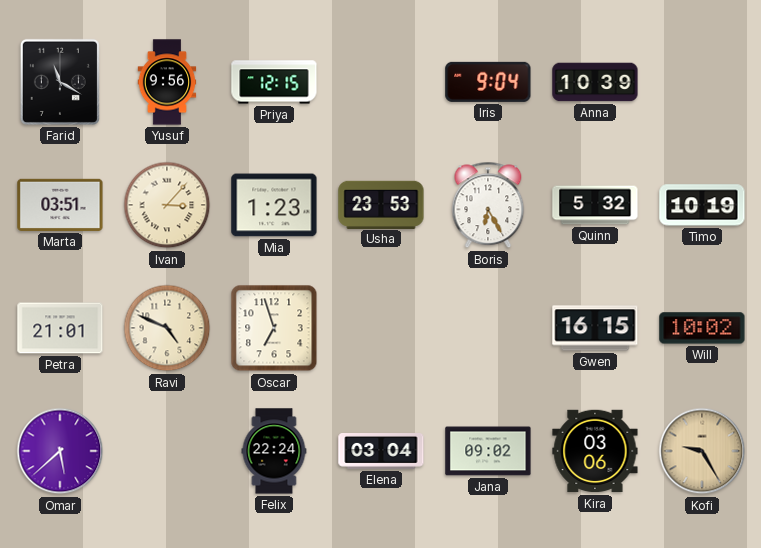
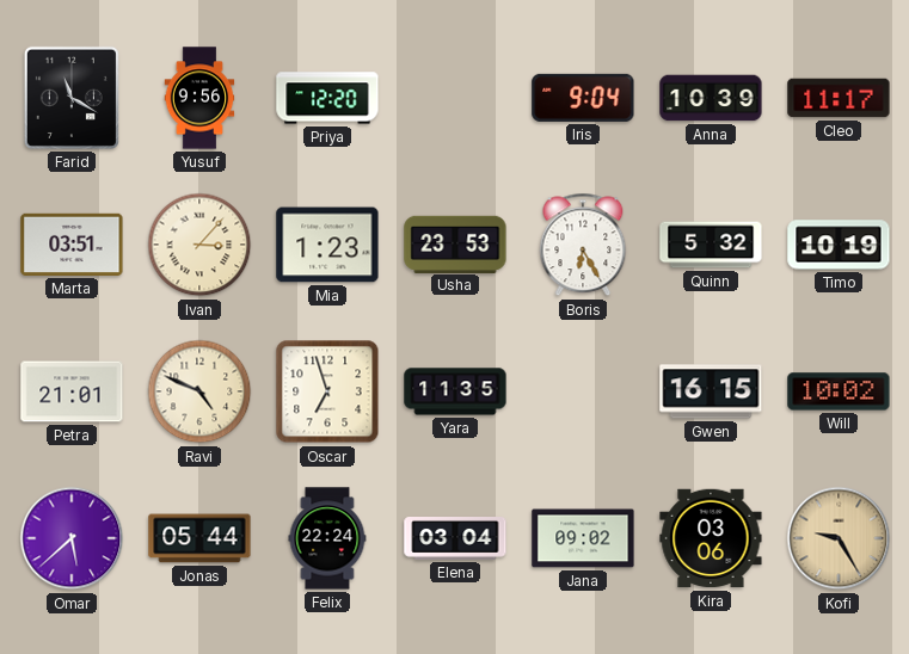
Priya: 12:15 -> 12:20 (327, 98)
Cleo: none -> 11:17 (839, 98)
Yara: none -> 11:35 (455, 391)
Jonas: none -> 05:44 (199, 538)
